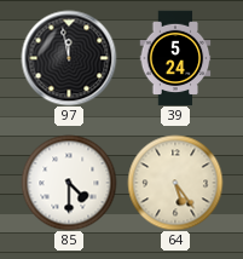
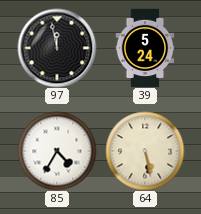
85: 4:30 -> 4:35 (57, 151)
64: 5:24 -> 5:28 (145, 151)
